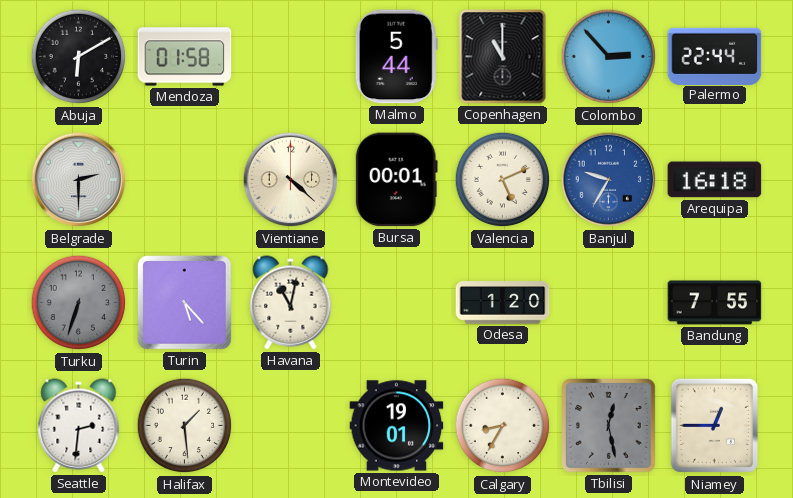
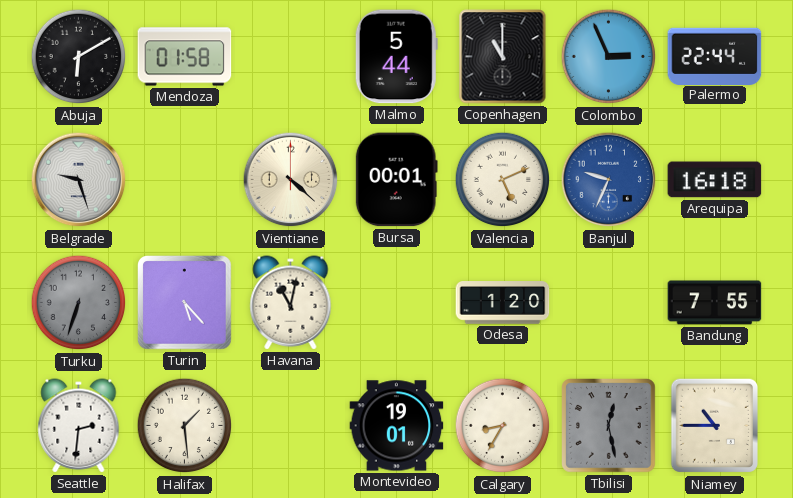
Colombo: 2:53 -> 2:56 (609, 57)
Belgrade: 2:30 -> 9:27 (79, 180)
Banjul: 9:35 -> 9:34 (609, 180)
Niamey: 12:45 -> 10:45 (714, 426)
